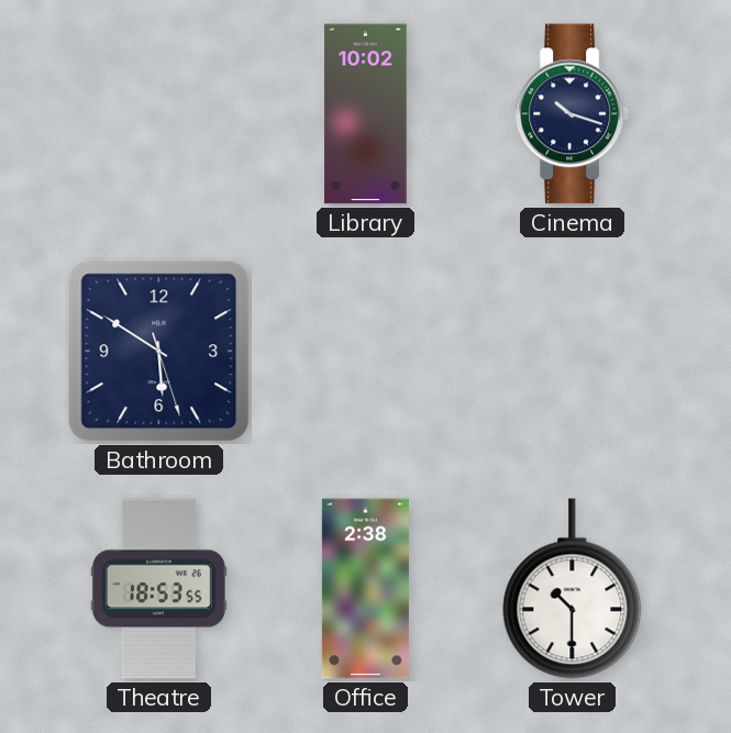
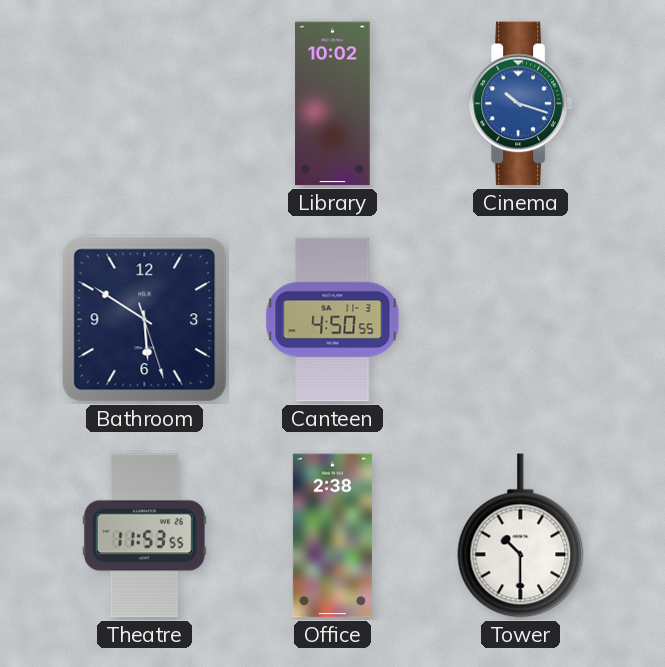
Cinema dial: navy -> blue (520, 104)
Canteen: none -> 4:50 (333, 320)
Theatre: 18:53 -> 11:53 (144, 536)
